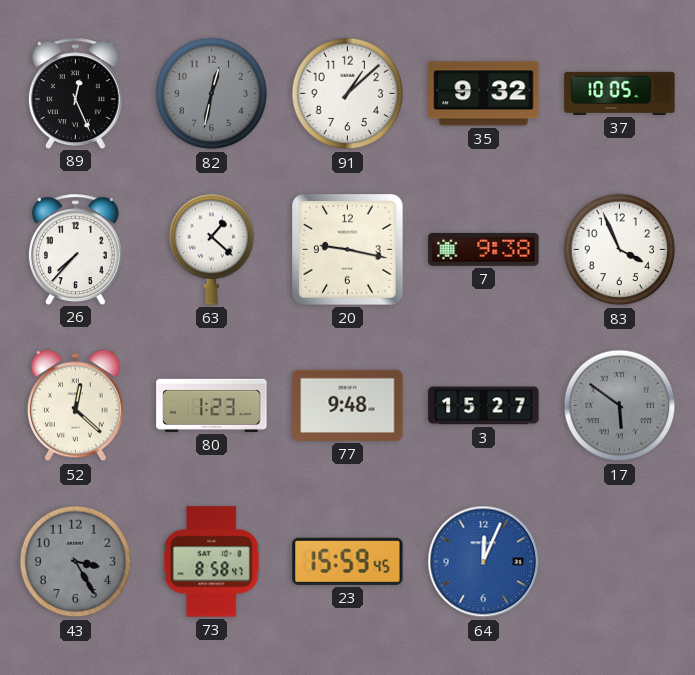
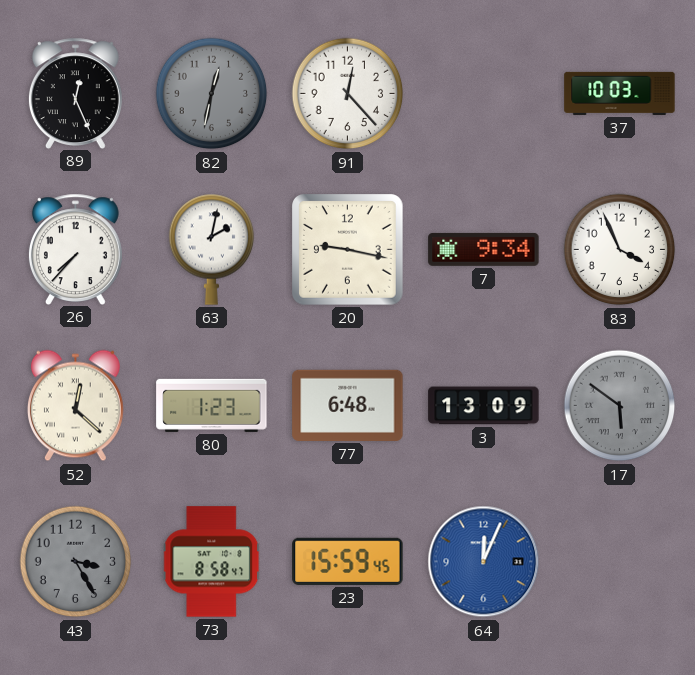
91: 1:08 -> 12:23 (348, 94)
35: 9:32 -> none (484, 94)
37: 10:05 -> 10:03 (620, 93)
63: 1:22 -> 2:02 (212, 249)
7: 9:38 -> 9:34 (484, 249)
77: 9:48 -> 6:48 (348, 405)
3: 15:27 -> 13:09 (484, 406)
